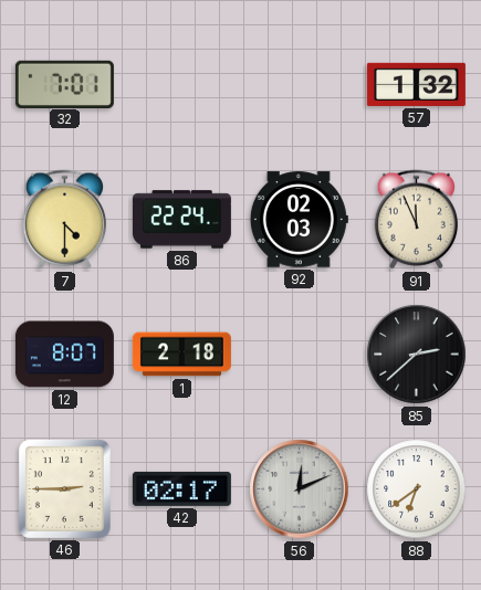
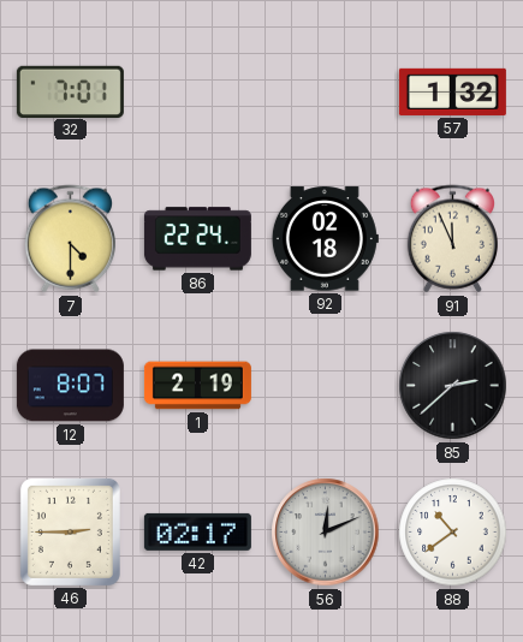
92: 02:03 -> 02:18 (325, 239)
1: 2:18 -> 2:19 (197, 386)
88: 6:39 -> 10:39 (453, 533)
